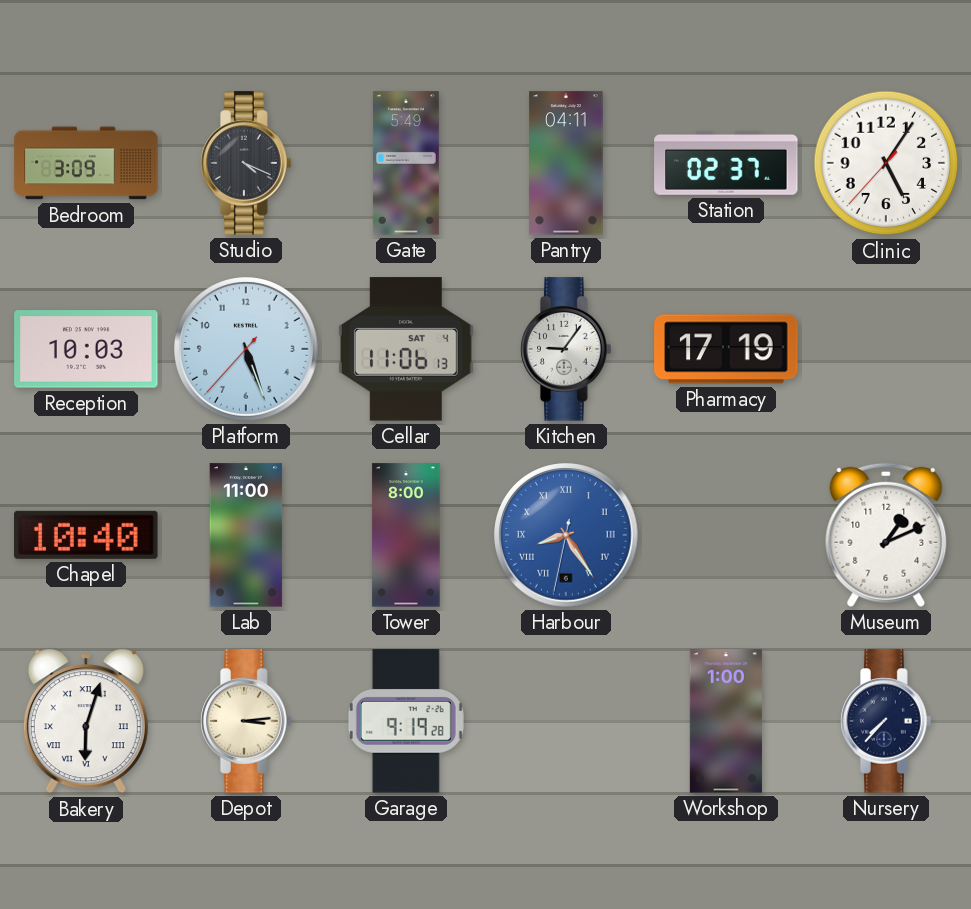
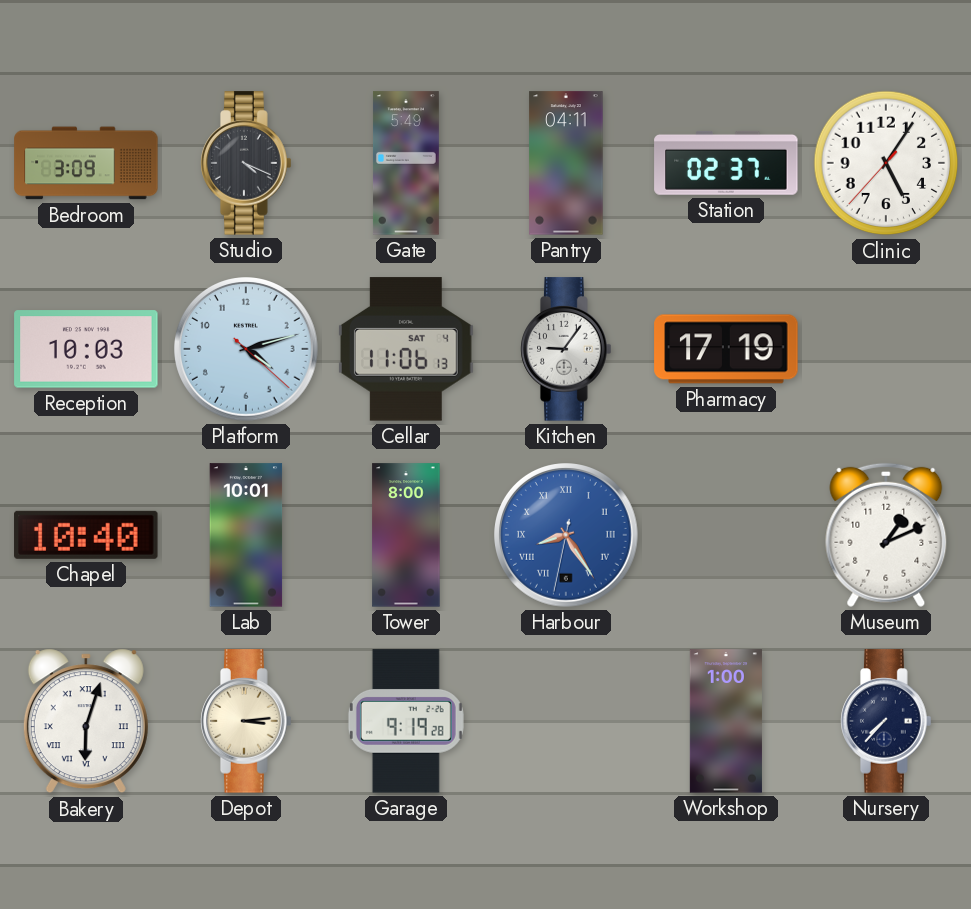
Platform: 5:26 -> 4:12 (247, 350)
Lab: 11:00 -> 10:01 (246, 535)
